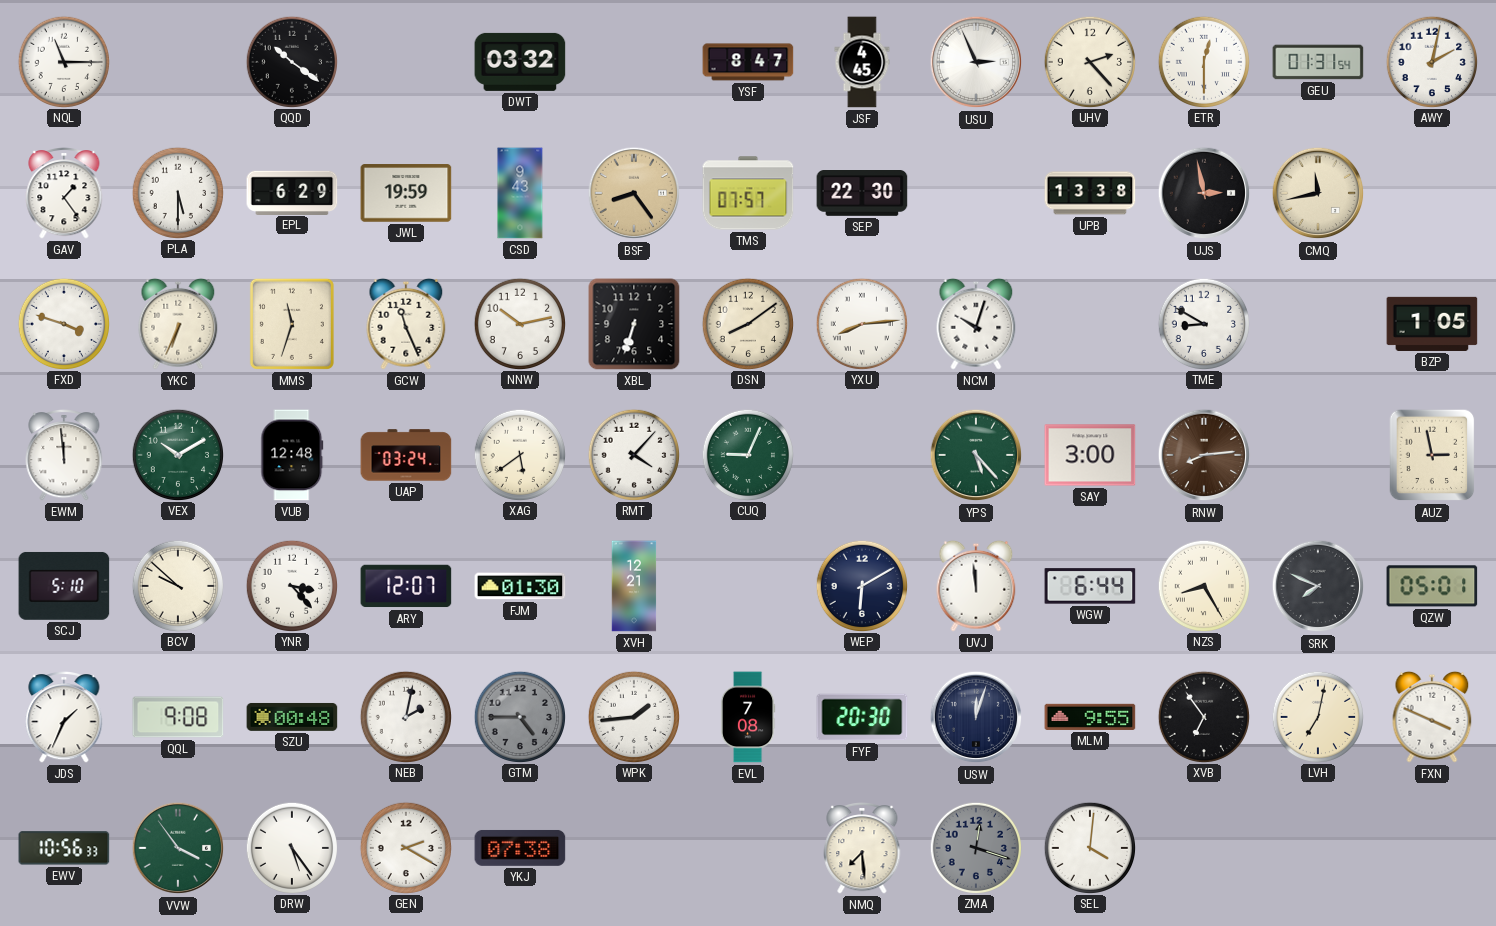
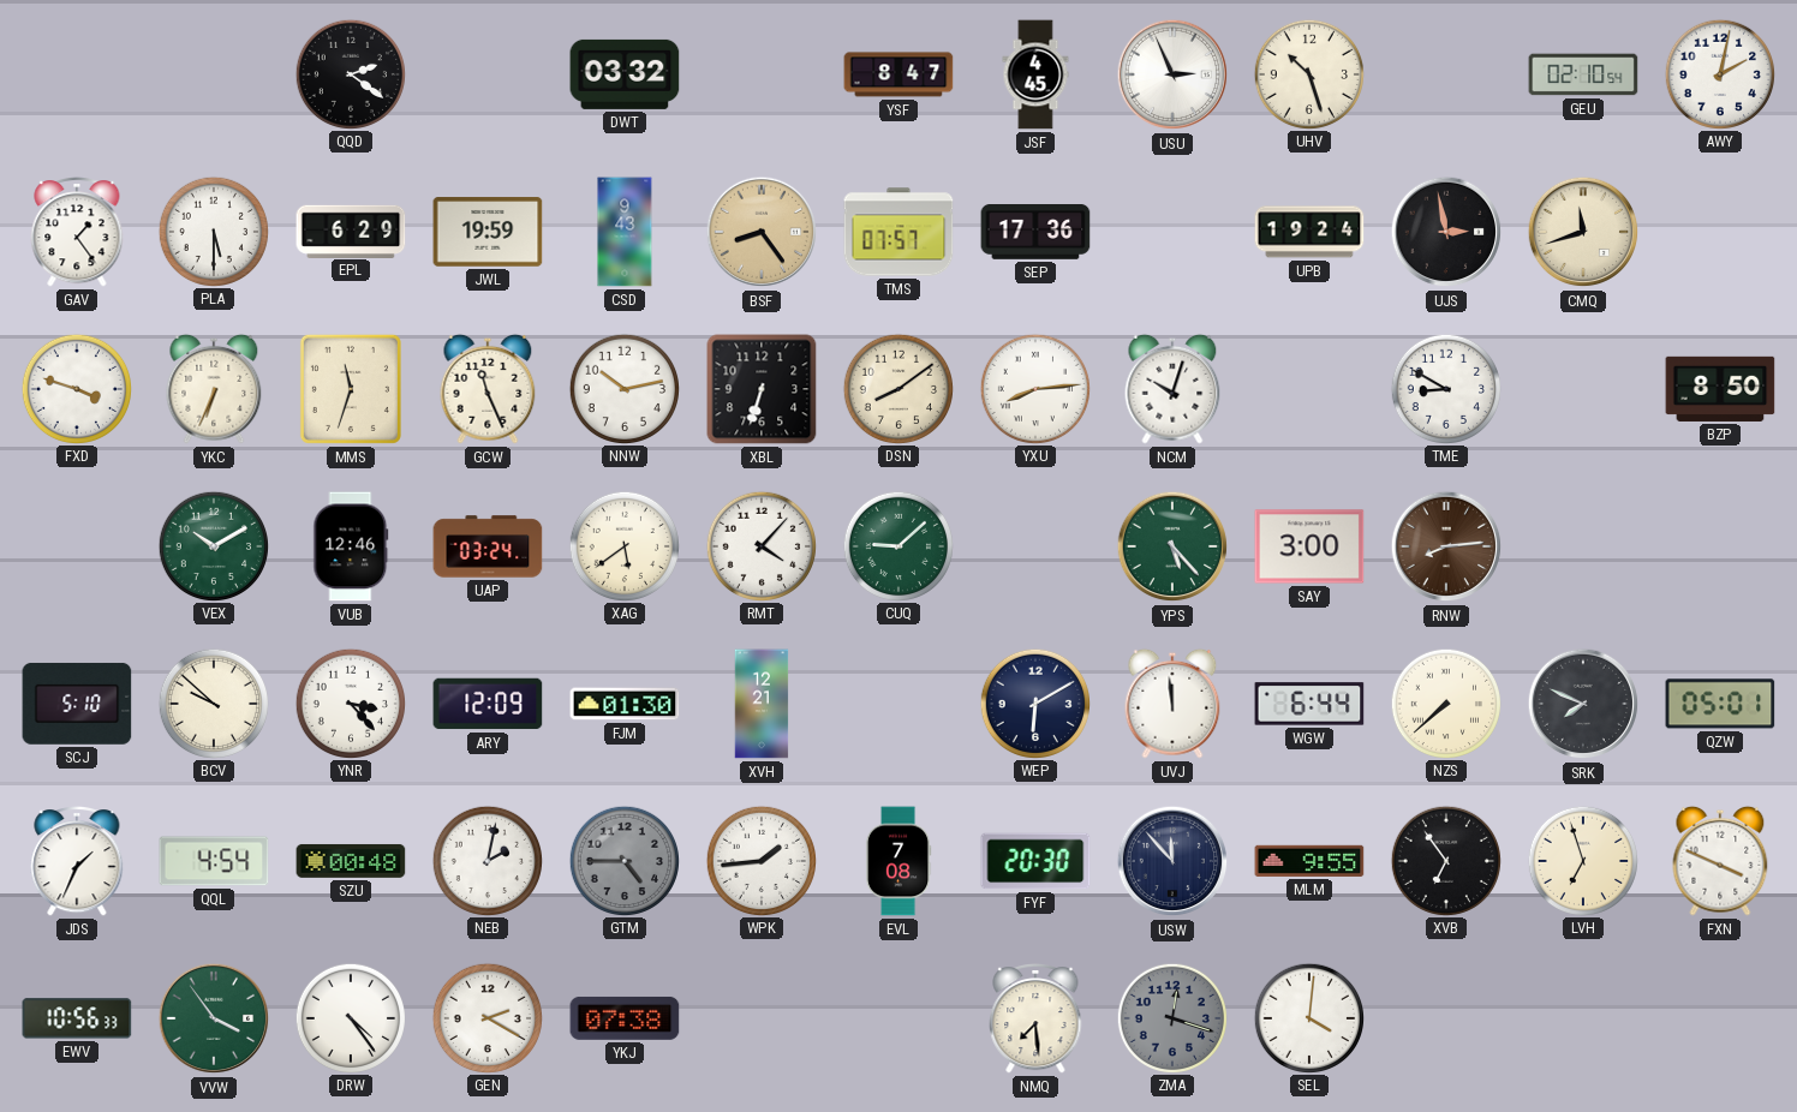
NQL: 11:15 -> none (63, 61)
QQD: 10:21 -> 2:21 (350, 73)
UHV: 2:23 -> 10:27 (1308, 73)
ETR: 12:30 -> none (1203, 61)
GEU: 01:31 -> 02:10 (1583, 74)
SEP: 22:30 -> 17:36 (1035, 232)
UPB: 13:38 -> 19:24 (1309, 232)
CMQ: 11:43 -> 11:42 (1583, 232)
BZP: 1:05 -> 8:50 (1720, 389)
EWM: 11:59 -> none (64, 456)
VUB: 12:48 -> 12:46 (351, 546)
CUQ: 9:04 -> 9:08 (897, 545)
AUZ: 2:58 -> none (1432, 455)
ARY: 12:07 -> 12:09 (488, 704)
NZS: 8:25 -> 7:38 (1445, 703)
QQL: 9:08 -> 4:54 (214, 861)
USW: 12:03 -> 11:53 (1172, 861)
LVH: 7:02 -> 6:57 (1582, 860)
DRW: 5:24 -> 4:24 (350, 1017)
